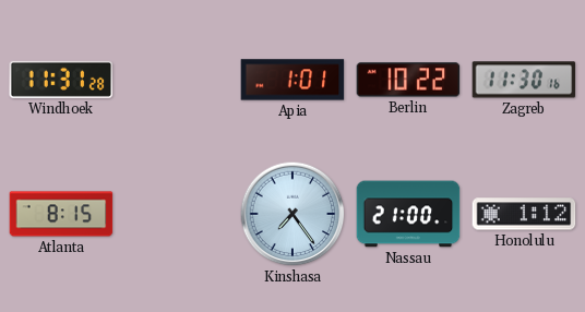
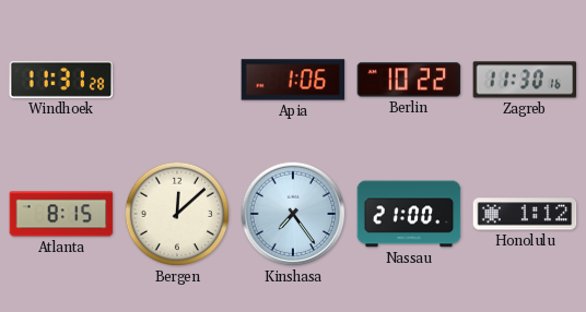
Apia: 1:01 -> 1:06 (293, 80)
Bergen: none -> 12:08 (177, 214)
